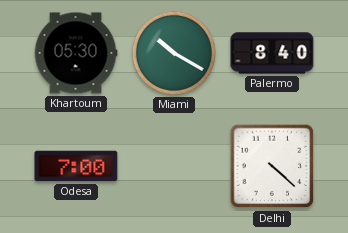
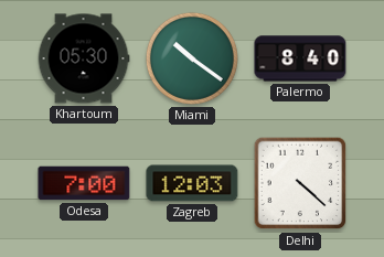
Miami: 10:20 -> 10:21 (192, 58)
Zagreb: none -> 12:03 (192, 183)
